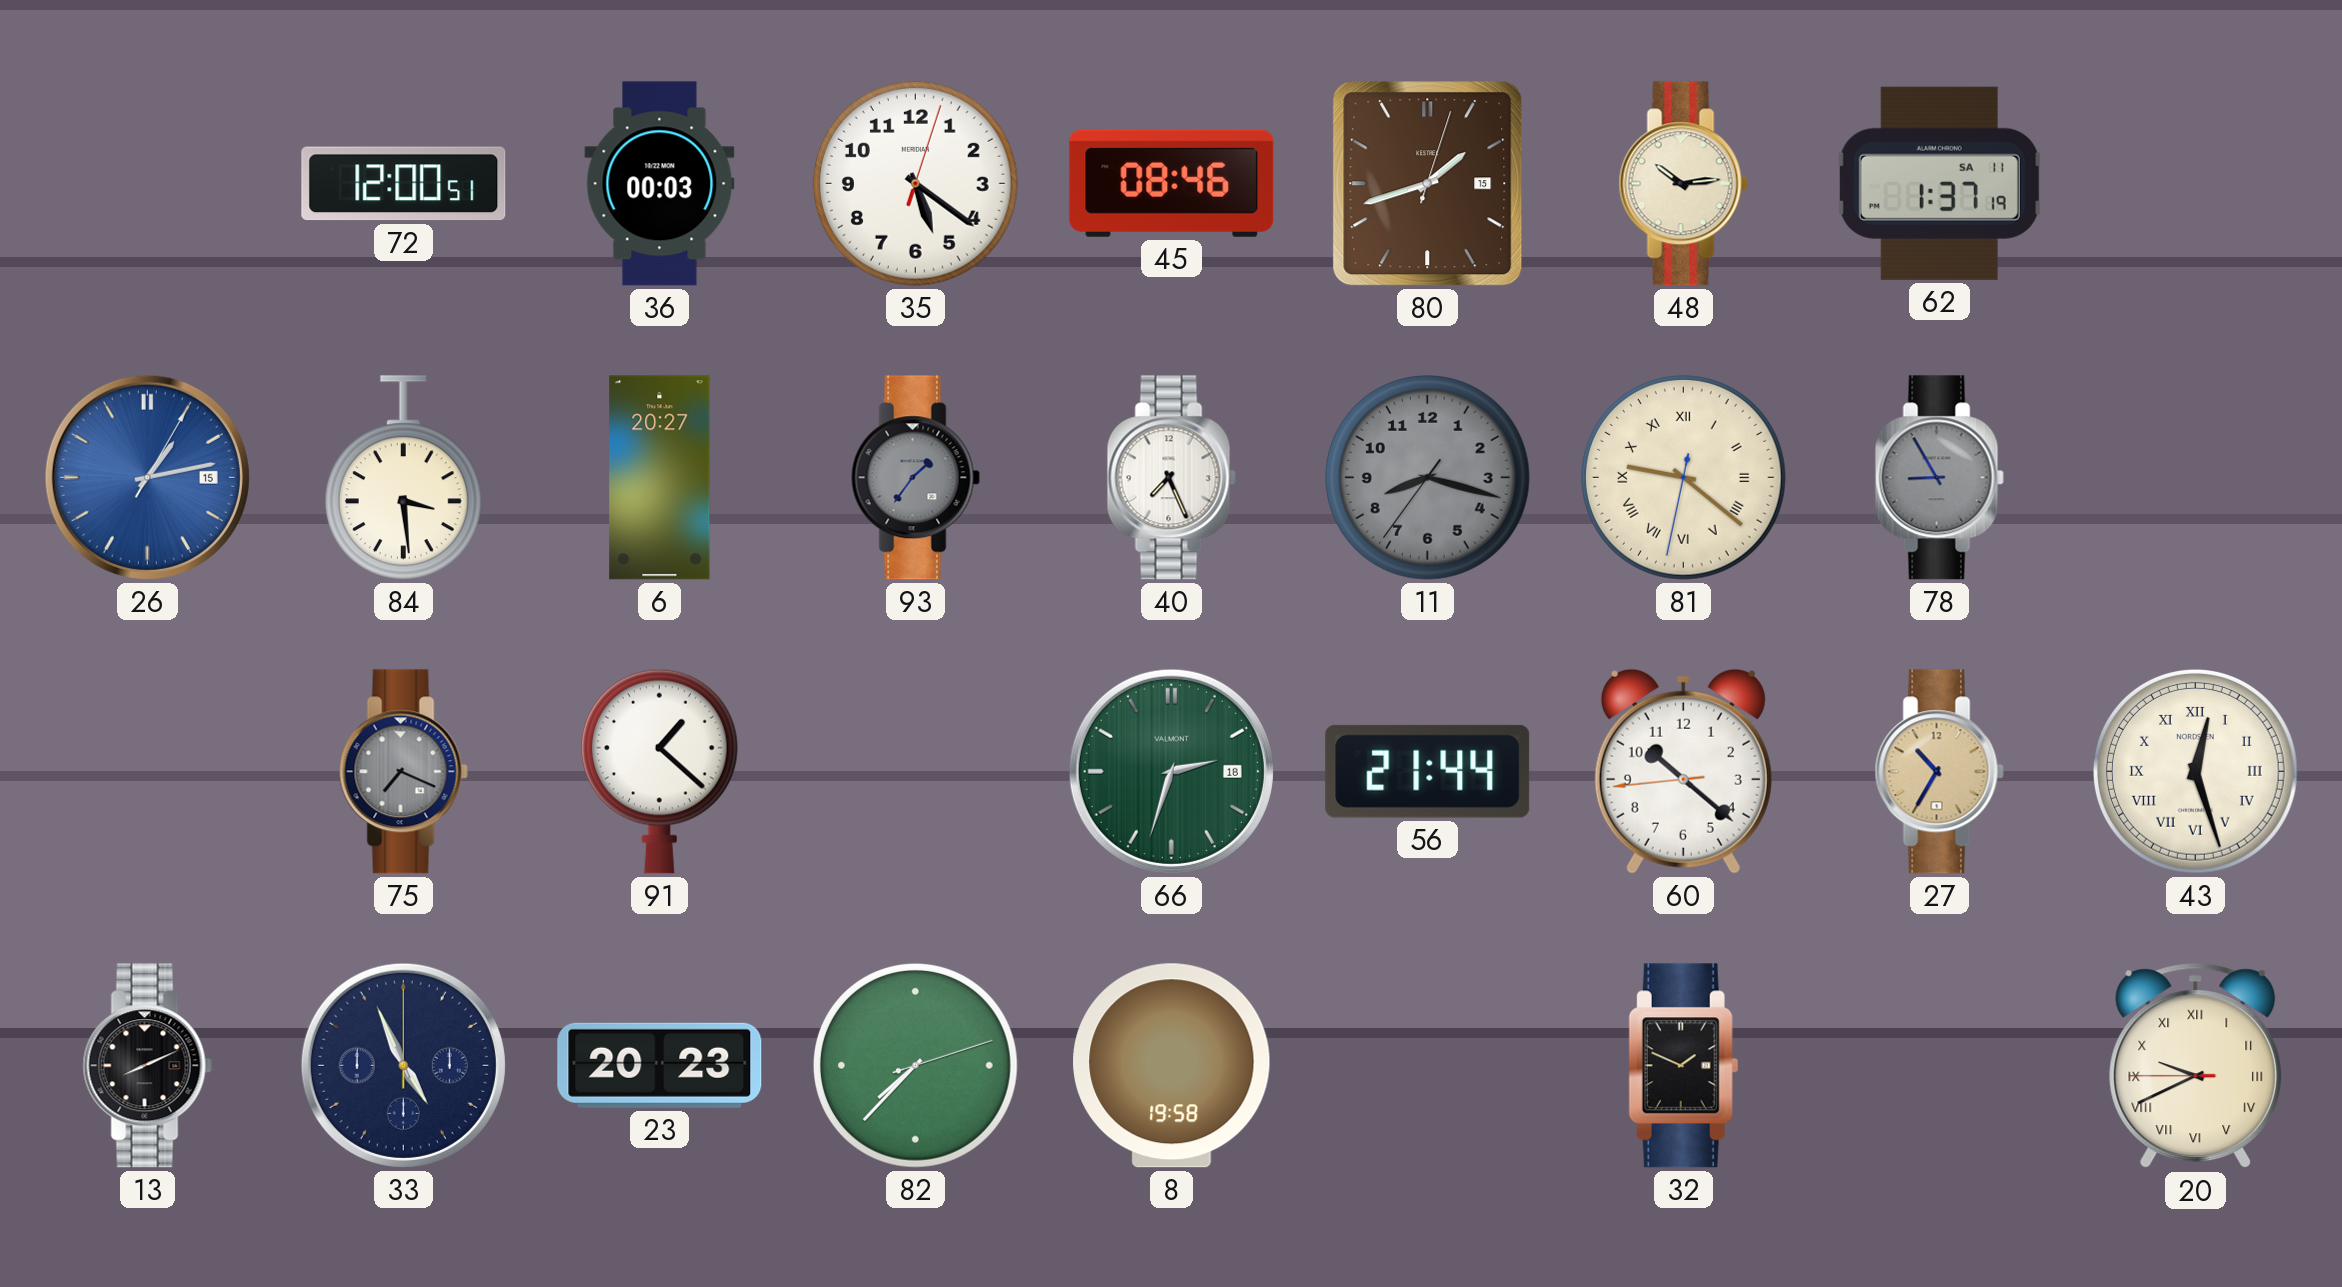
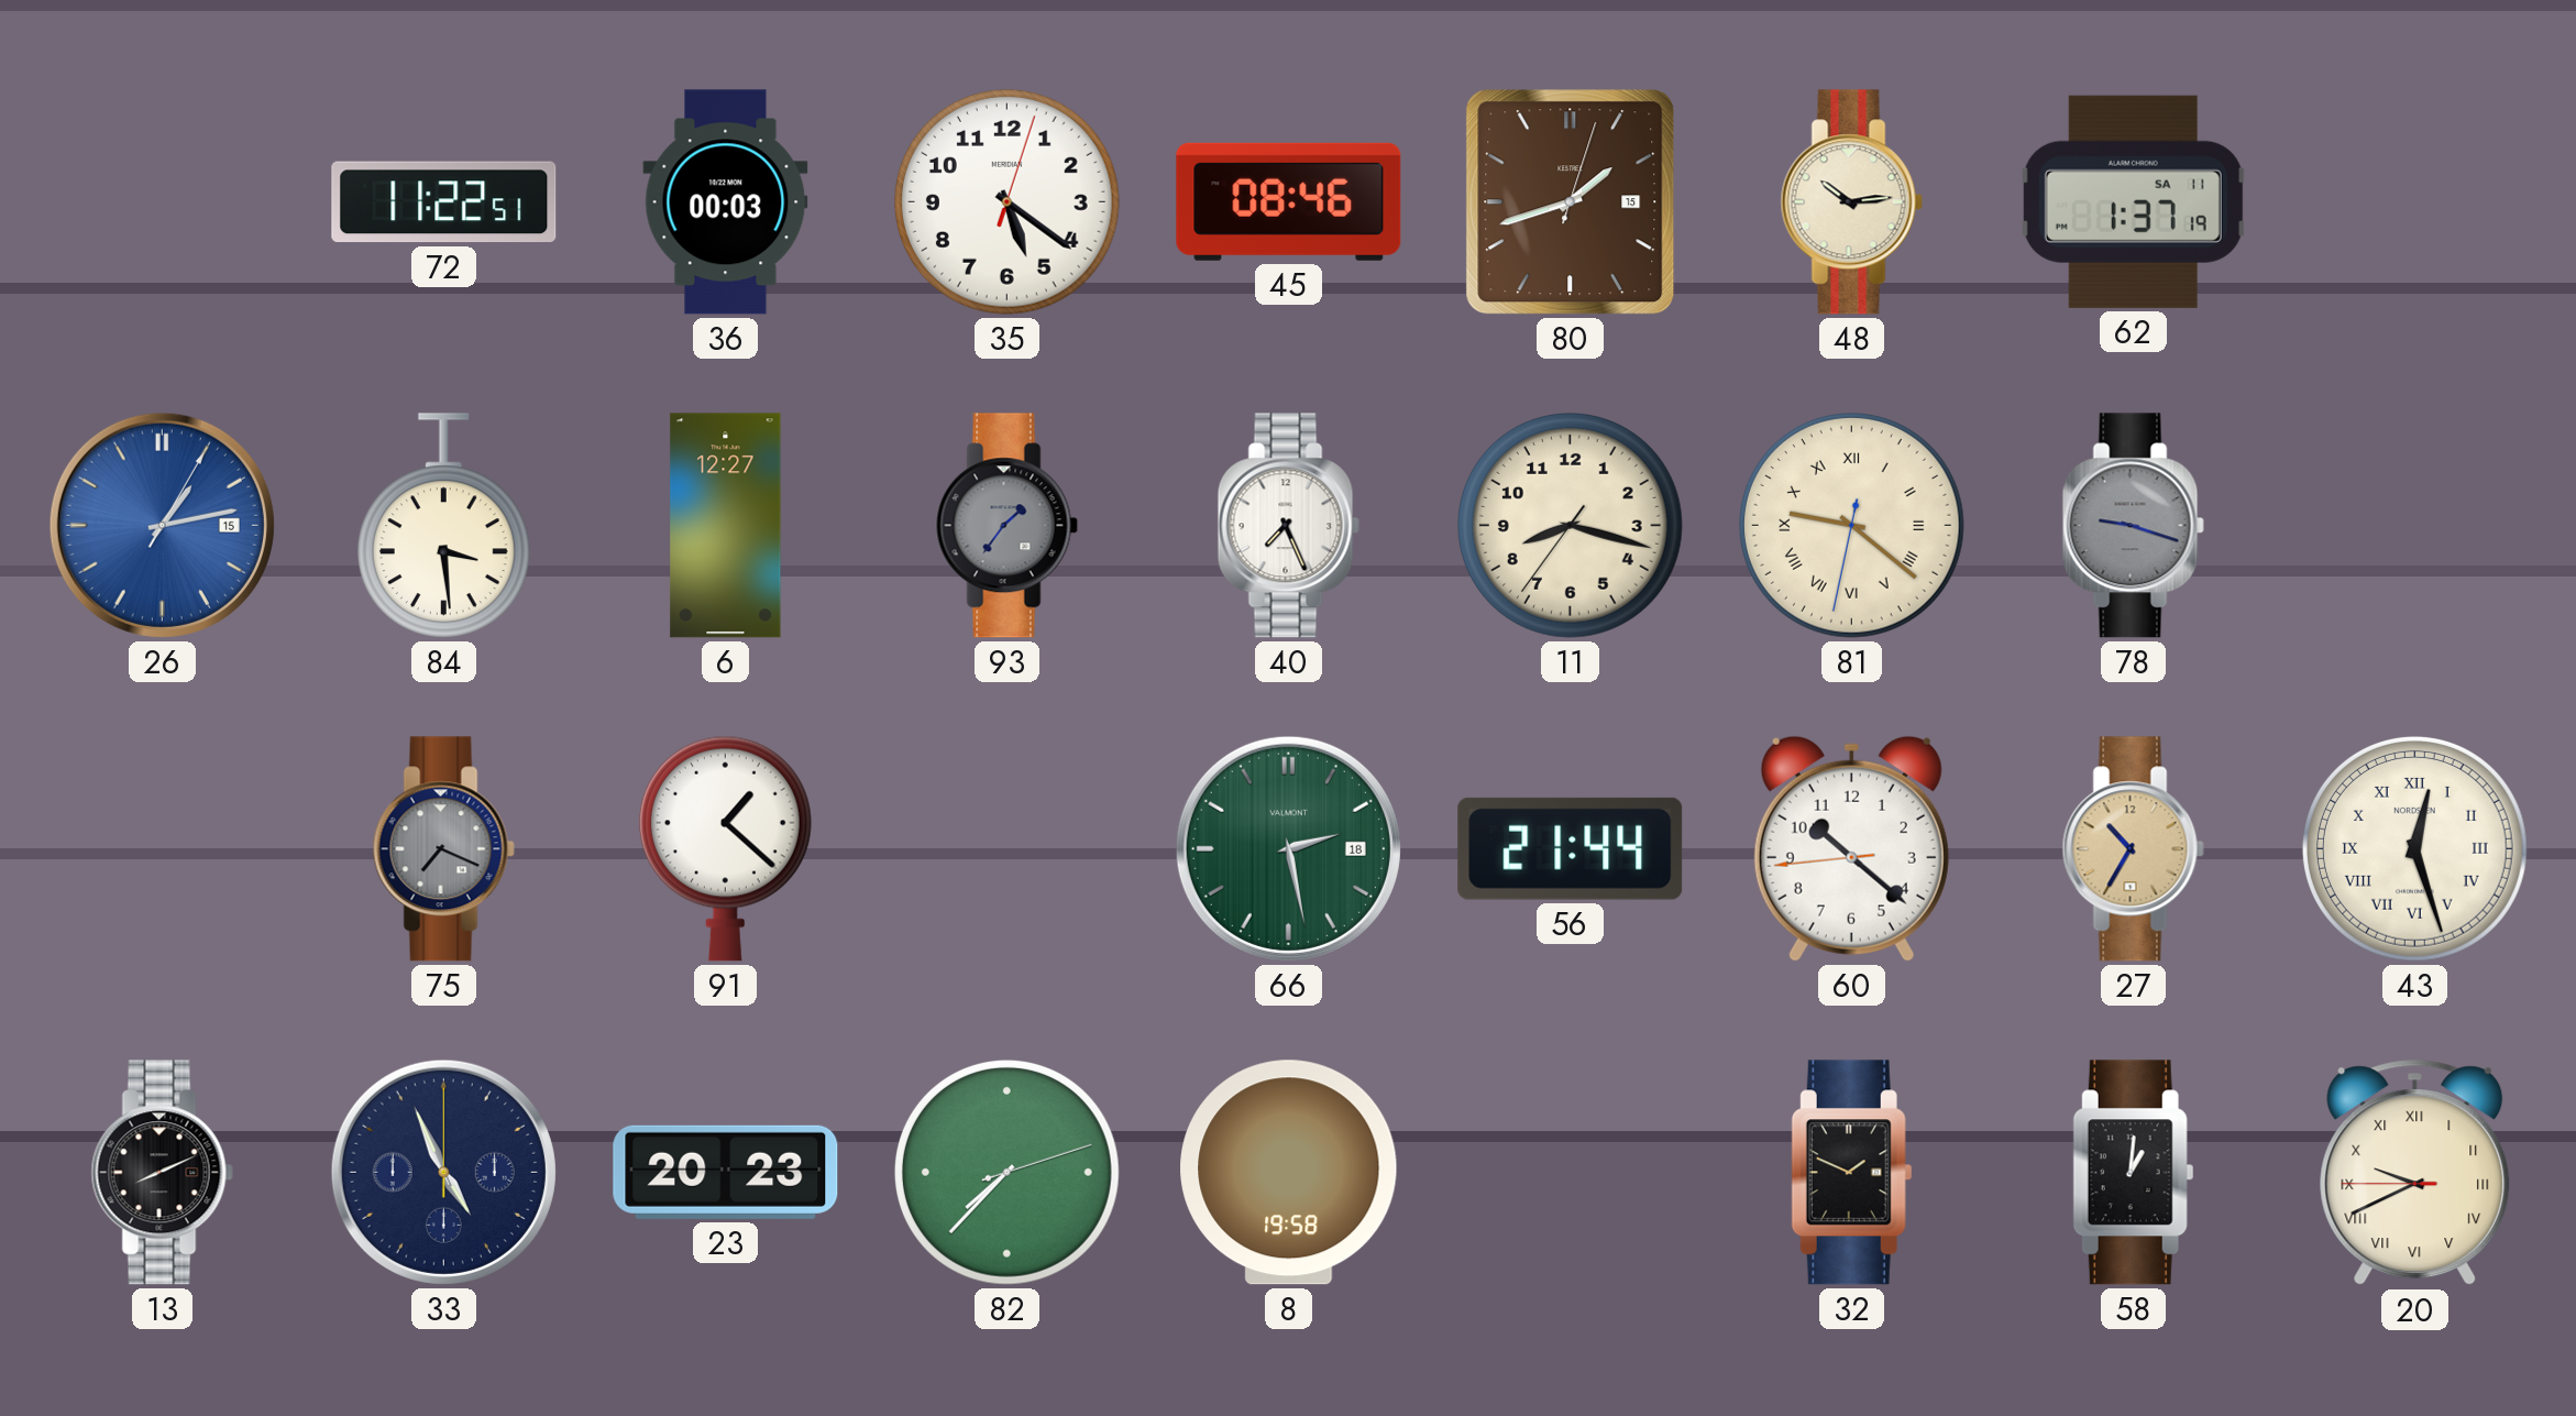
72: 12:00 -> 11:22 (444, 202)
6: 20:27 -> 12:27 (726, 526)
11 dial: grey -> cream (1570, 525)
78: 8:55 -> 9:18 (2133, 526)
66: 2:33 -> 2:28 (1288, 848)
58: none -> 1:01 (2133, 1173)
